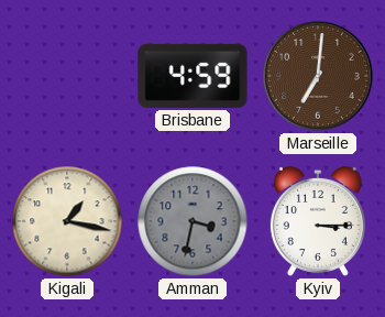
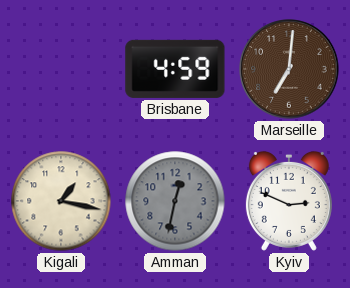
Amman: 3:32 -> 12:32 (175, 201)
Kyiv: 3:15 -> 2:49 (289, 201)
